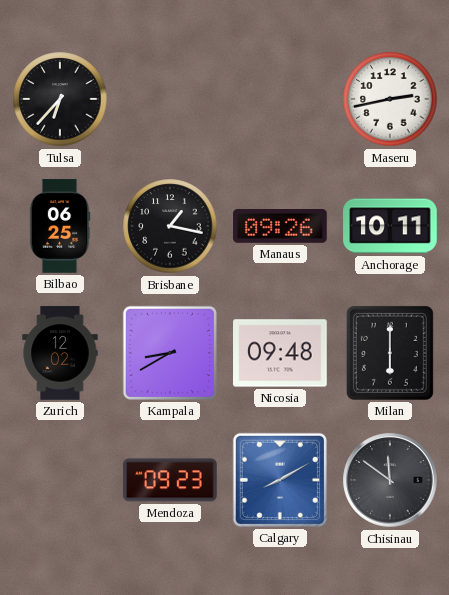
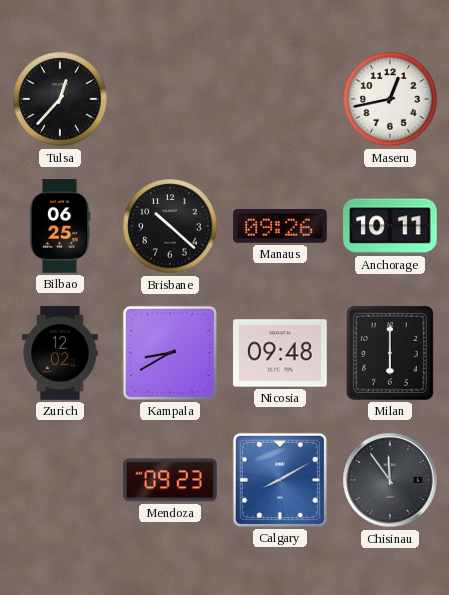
Tulsa: 6:37 -> 12:37 (60, 99)
Maseru: 2:43 -> 12:43 (390, 99)
Brisbane: 1:17 -> 10:22 (170, 226)
Chisinau: 11:51 -> 11:54 (390, 480)
